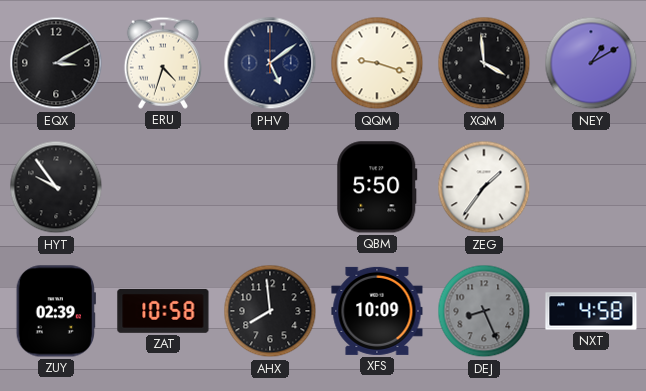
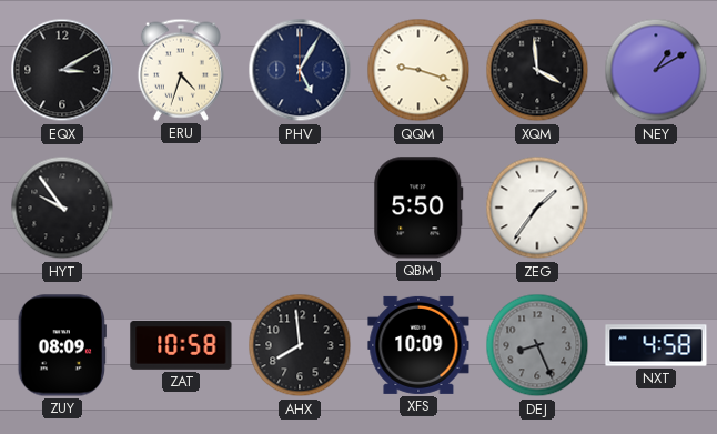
PHV: 5:09 -> 5:05 (300, 70)
ZUY: 02:39 -> 08:09 (62, 345)
